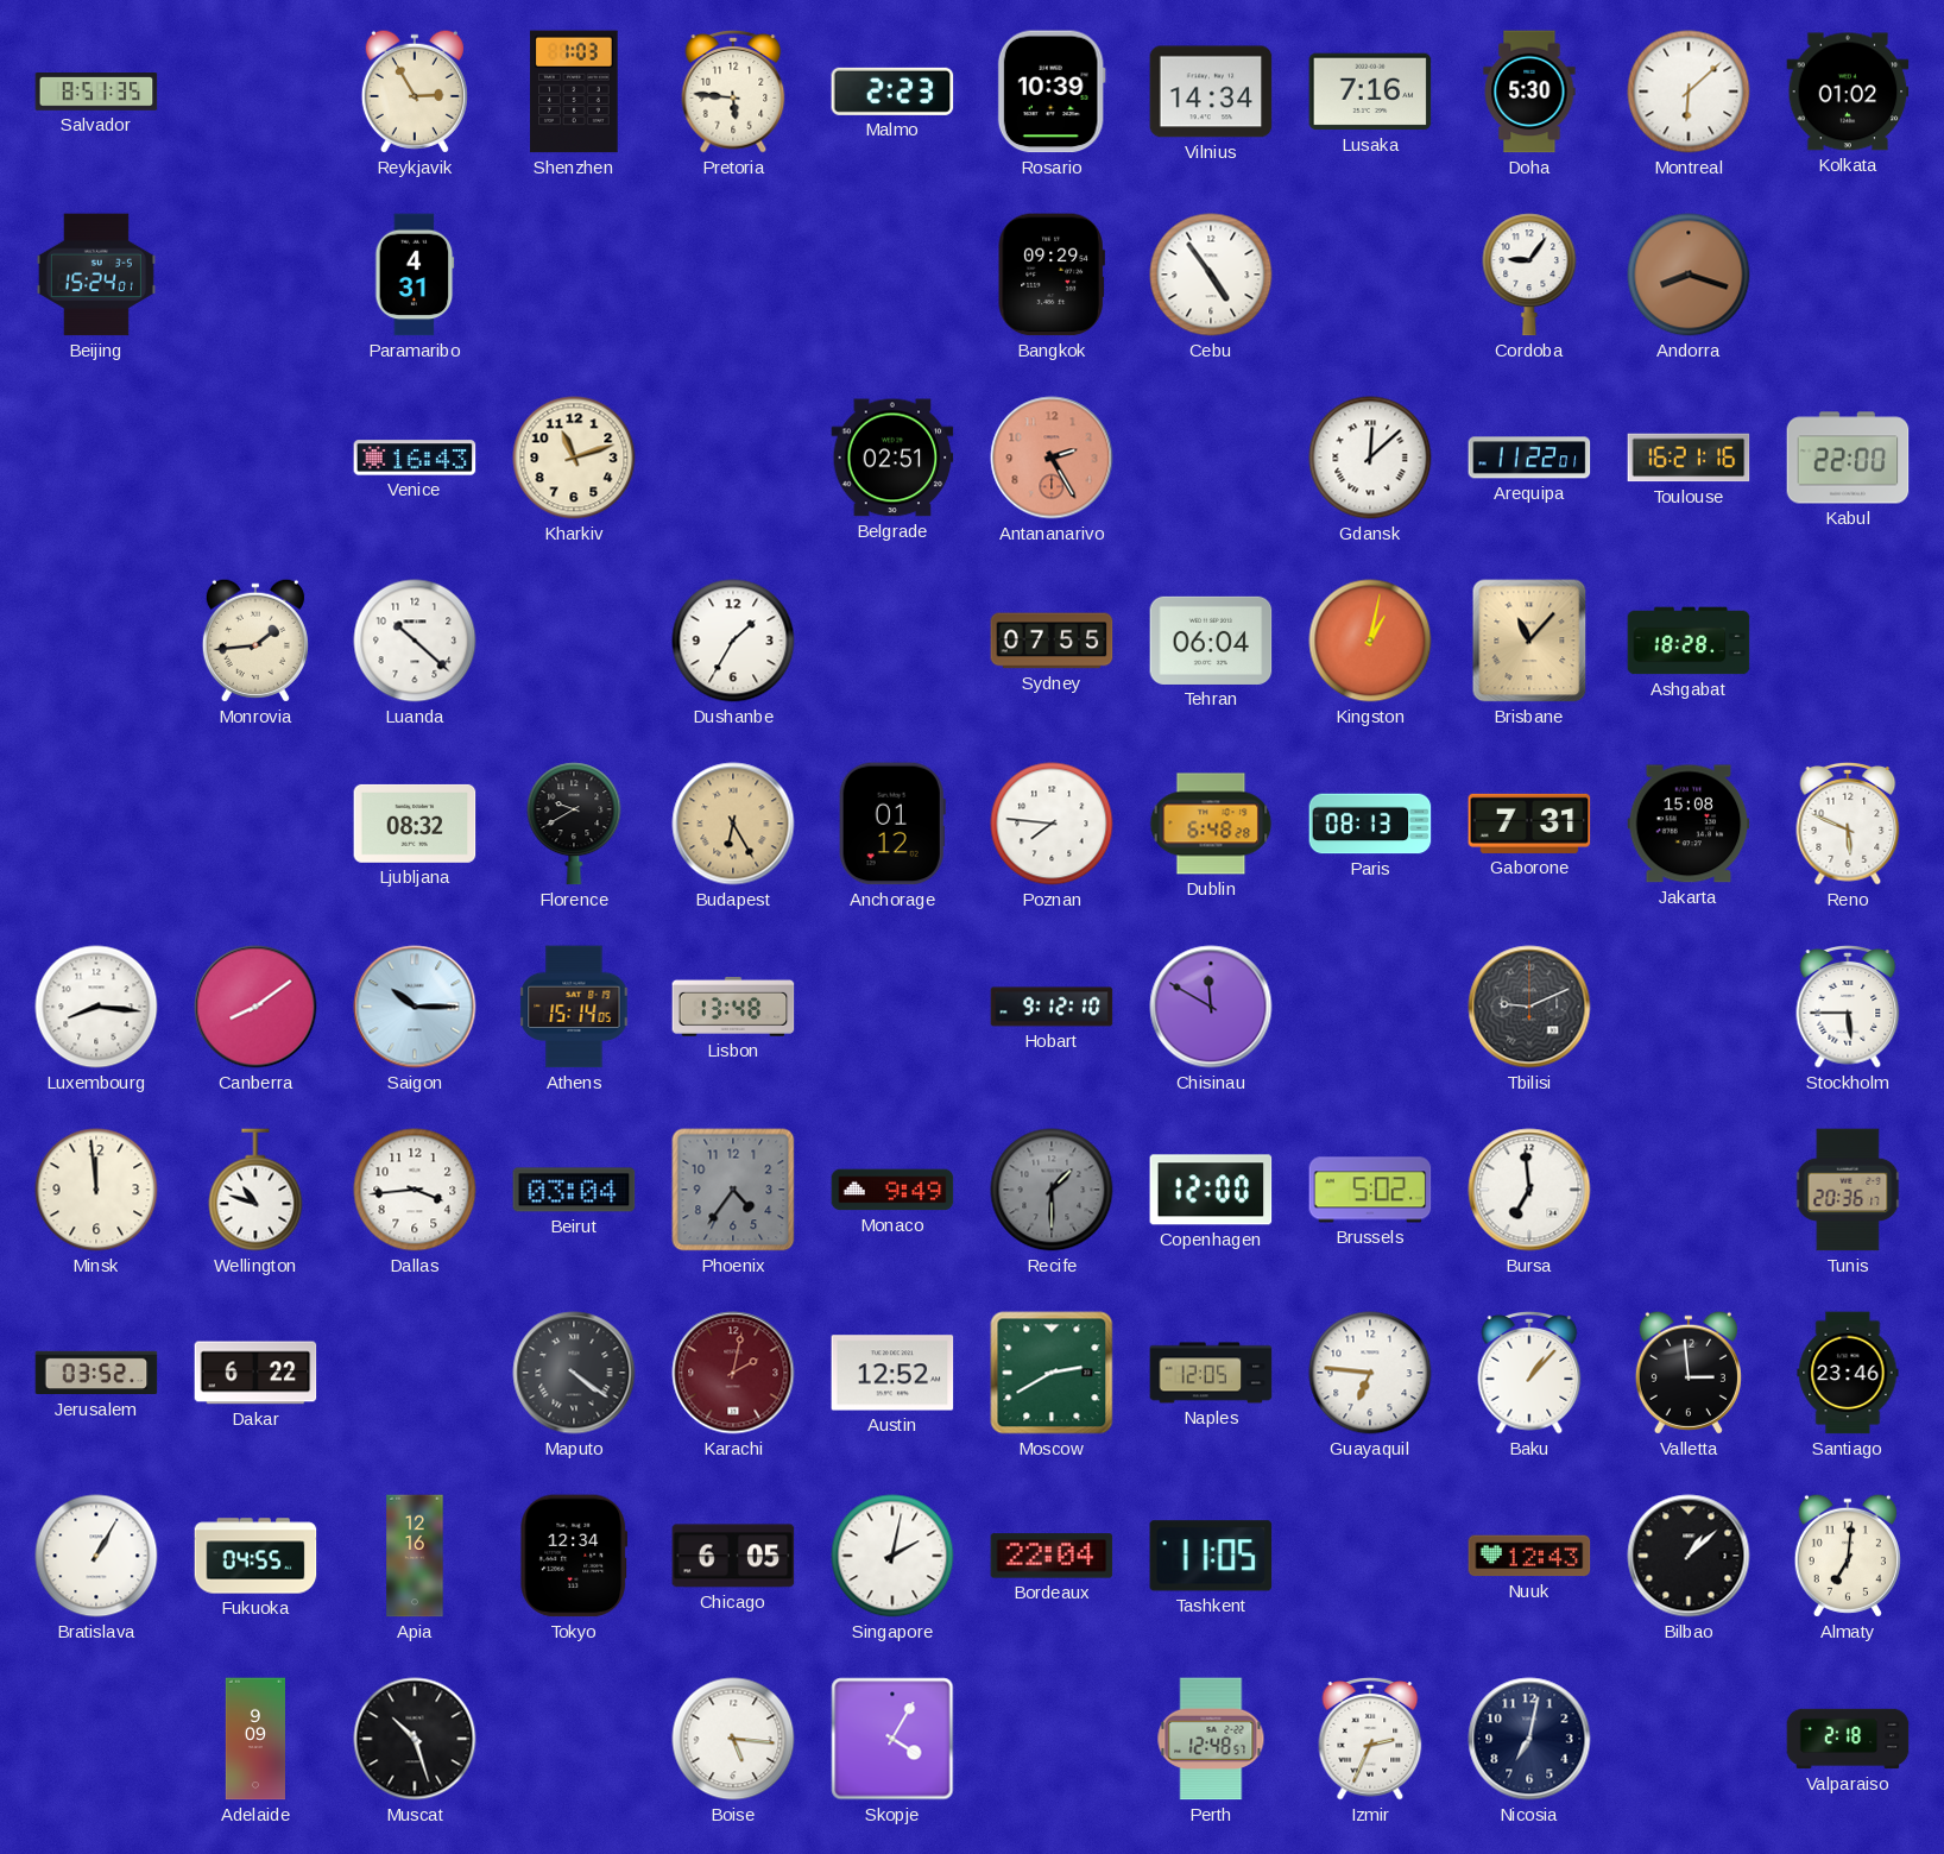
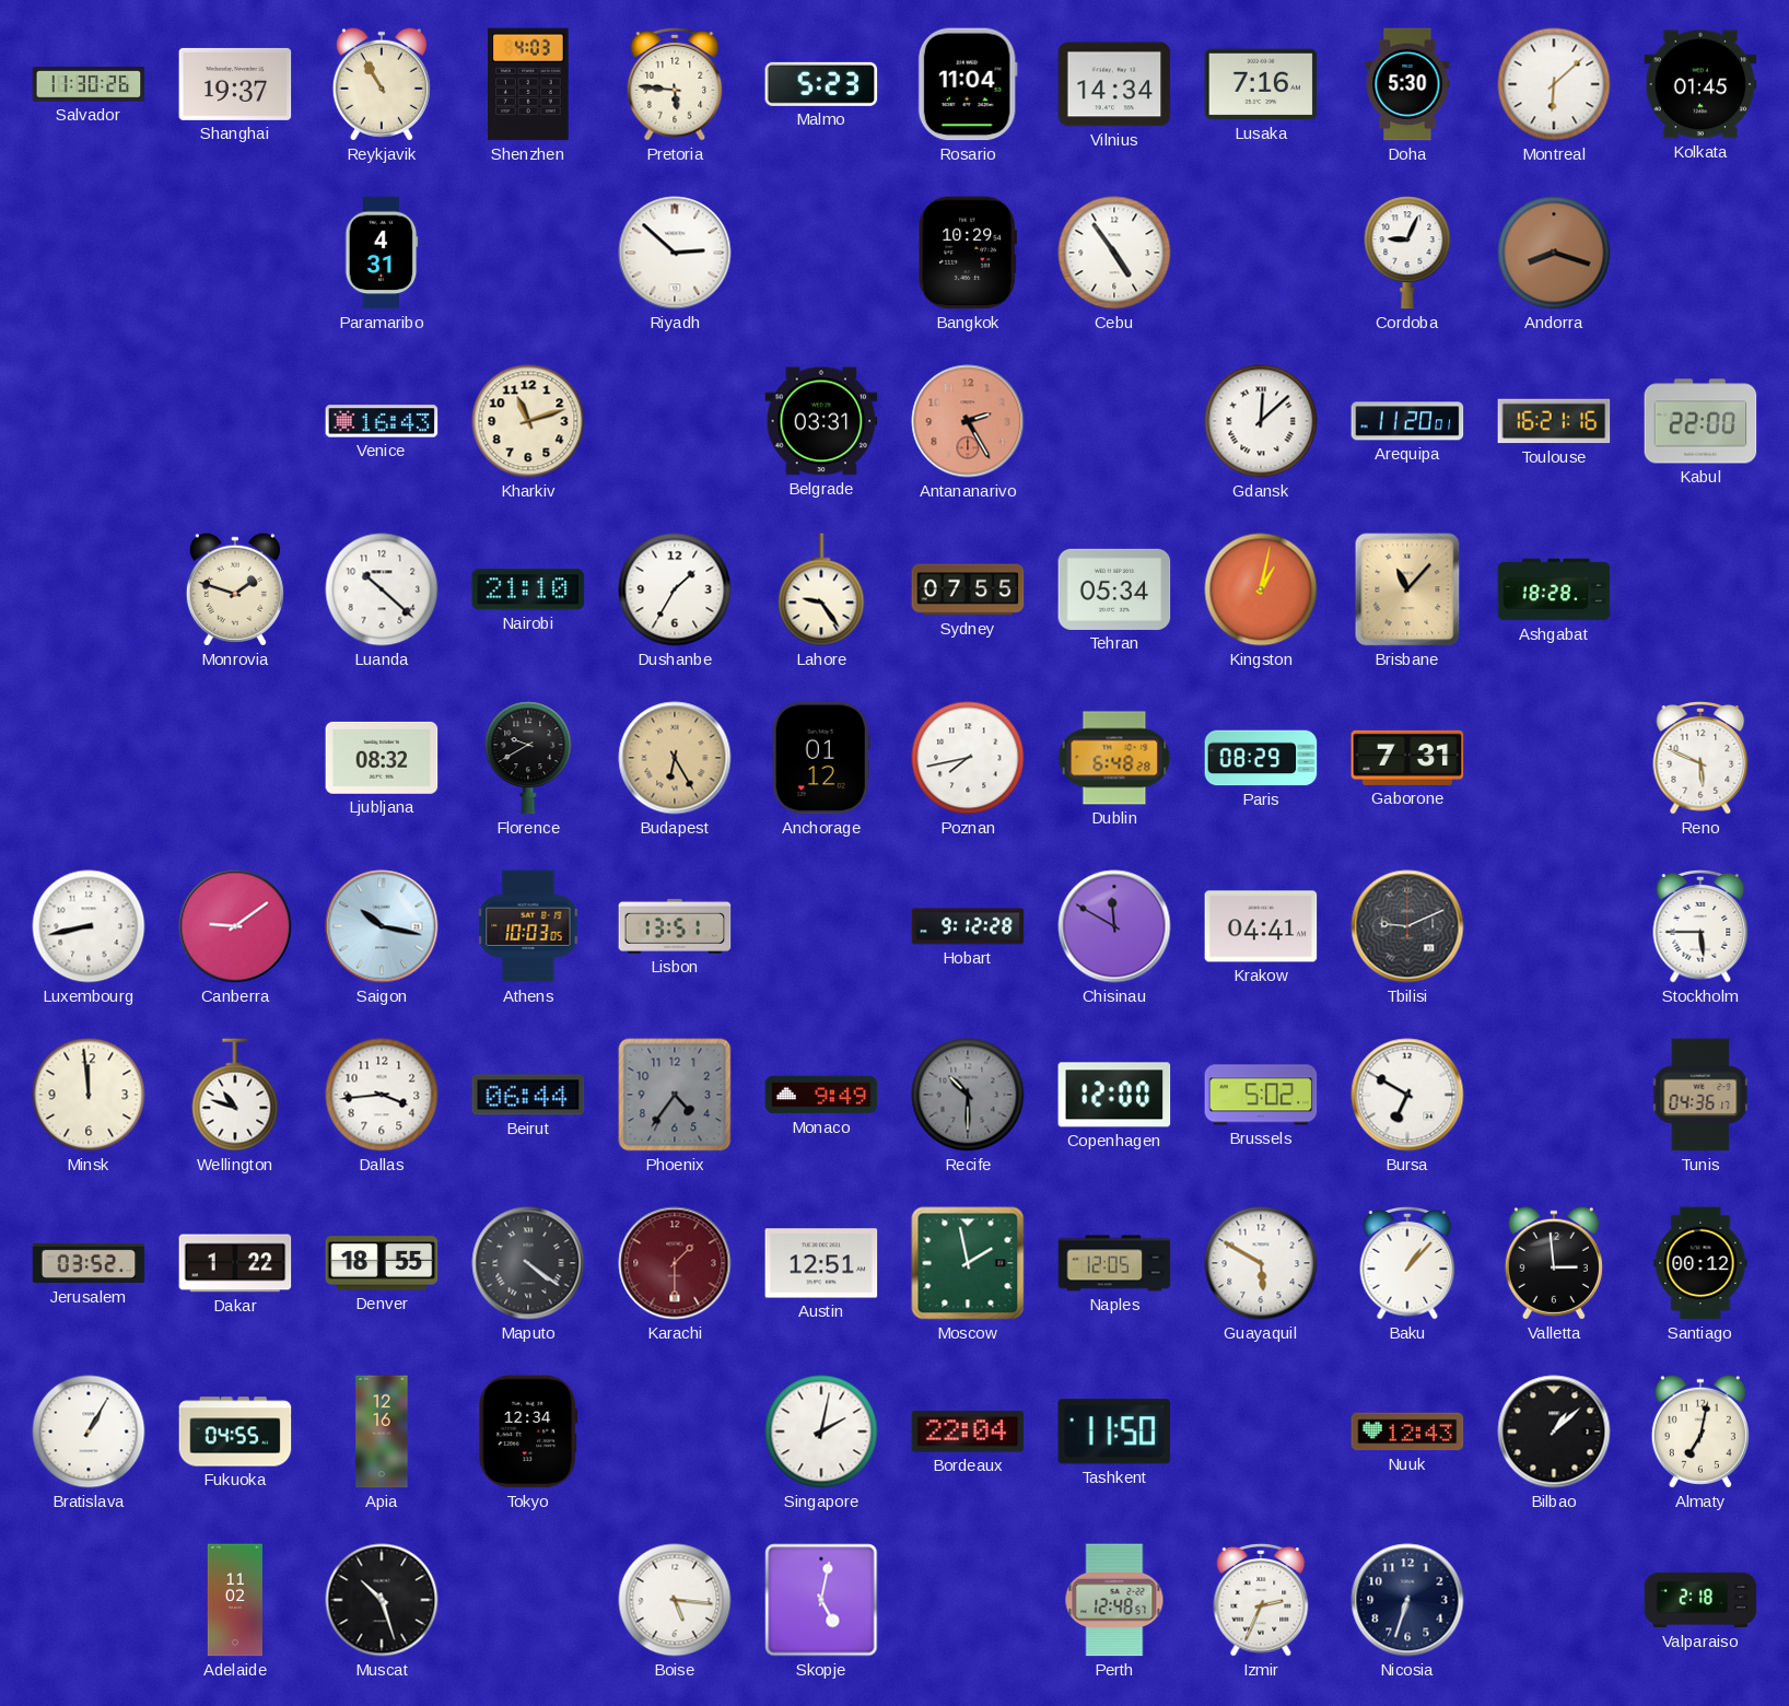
Salvador: 8:51 -> 11:30 (89, 85)
Shanghai: none -> 19:37 (235, 84)
Reykjavik: 2:55 -> 10:55 (382, 84)
Shenzhen: 1:03 -> 4:03 (528, 84)
Malmo: 2:23 -> 5:23 (821, 84)
Rosario: 10:39 -> 11:04 (968, 84)
Kolkata: 01:02 -> 01:45 (1700, 84)
Beijing: 15:24 -> none (96, 275)
Riyadh: none -> 2:52 (675, 253)
Bangkok: 09:29 -> 10:29 (968, 253)
Cordoba: 9:06 -> 9:04 (1407, 253)
Belgrade: 02:51 -> 03:31 (821, 421)
Arequipa: 11:22 -> 11:20 (1407, 421)
Monrovia: 1:44 -> 1:48 (235, 589)
Nairobi: none -> 21:10 (528, 589)
Lahore: none -> 9:24 (821, 589)
Tehran: 06:04 -> 05:34 (1114, 589)
Poznan: 7:46 -> 7:43 (968, 758)
Paris: 08:13 -> 08:29 (1261, 758)
Jakarta: 15:08 -> none (1689, 824)
Luxembourg: 8:16 -> 8:43 (89, 926)
Canberra: 8:09 -> 9:09 (235, 926)
Saigon: 10:15 -> 10:17 (382, 926)
Athens: 15:14 -> 10:03 (528, 926)
Lisbon: 13:48 -> 13:51 (675, 926)
Hobart: 9:12:10 -> 9:12:28 (968, 926)
Krakow: none -> 04:41 (1261, 926)
Beirut: 03:04 -> 06:44 (528, 1095)
Recife: 1:30 -> 10:30 (968, 1095)
Bursa: 6:59 -> 6:50 (1407, 1095)
Tunis: 20:36 -> 04:36 (1700, 1095)
Dakar: 6:22 -> 1:22 (235, 1263)
Denver: none -> 18:55 (382, 1263)
Karachi: 2:02 -> 1:30 (675, 1263)
Austin: 12:52 -> 12:51 (821, 1263)
Moscow: 2:40 -> 1:58 (968, 1263)
Guayaquil: 6:46 -> 5:50 (1261, 1263)
Santiago: 23:46 -> 00:12 (1700, 1263)
Chicago: 6:05 -> none (733, 1556)
Tashkent: 11:05 -> 11:50 (1114, 1432)
Almaty: 7:01 -> 7:02 (1700, 1432)
Adelaide: 9:09 -> 11:02 (234, 1600)
Skopje: 4:05 -> 5:02 (821, 1600)
Nicosia: 7:02 -> 6:33 (1407, 1600)
